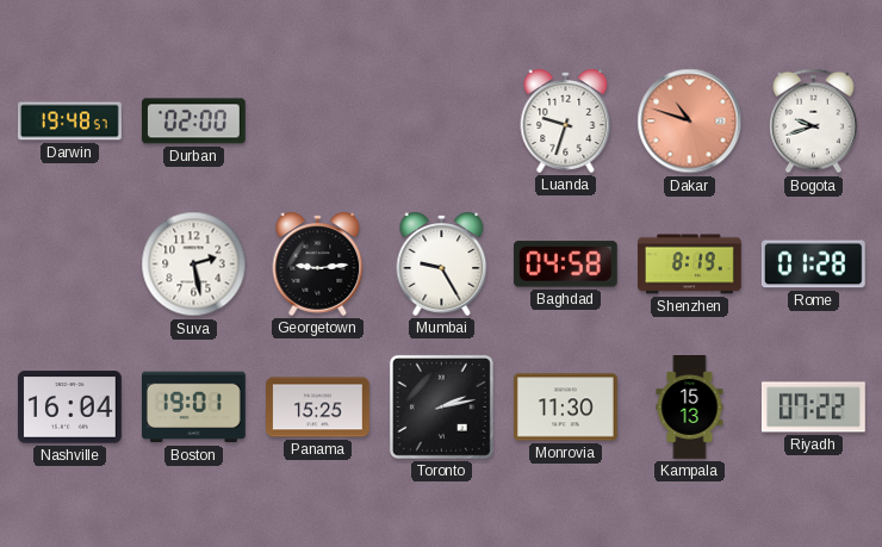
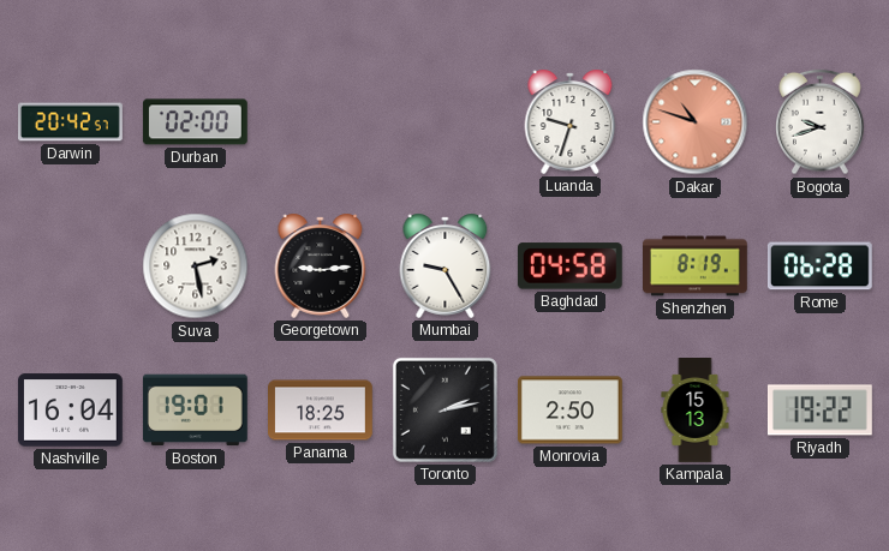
Darwin: 19:48 -> 20:42 (71, 122)
Rome: 01:28 -> 06:28 (819, 266)
Panama: 15:25 -> 18:25 (321, 411)
Monrovia: 11:30 -> 2:50 (569, 411)
Riyadh: 07:22 -> 19:22 (819, 411)
